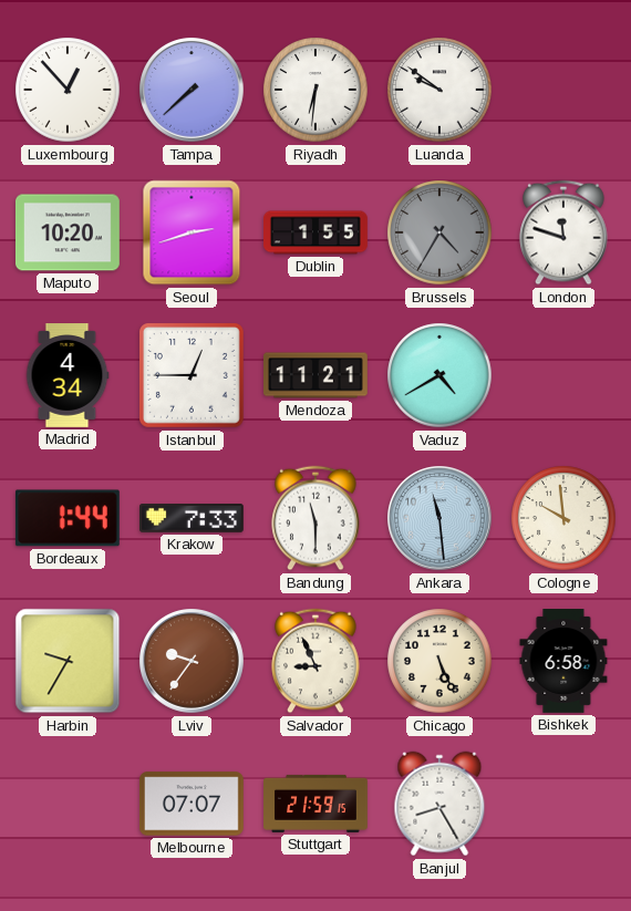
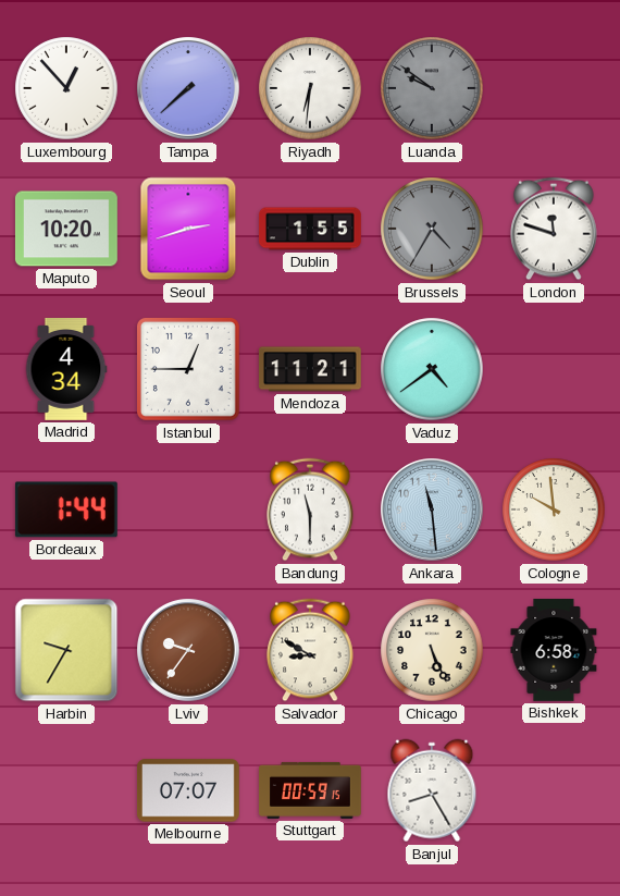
Luanda dial: white -> grey (432, 88)
Vaduz: 4:40 -> 4:39 (432, 369)
Krakow: 7:33 -> none (193, 519)
Salvador: 8:56 -> 8:50 (310, 650)
Stuttgart: 21:59 -> 00:59 (311, 790)
